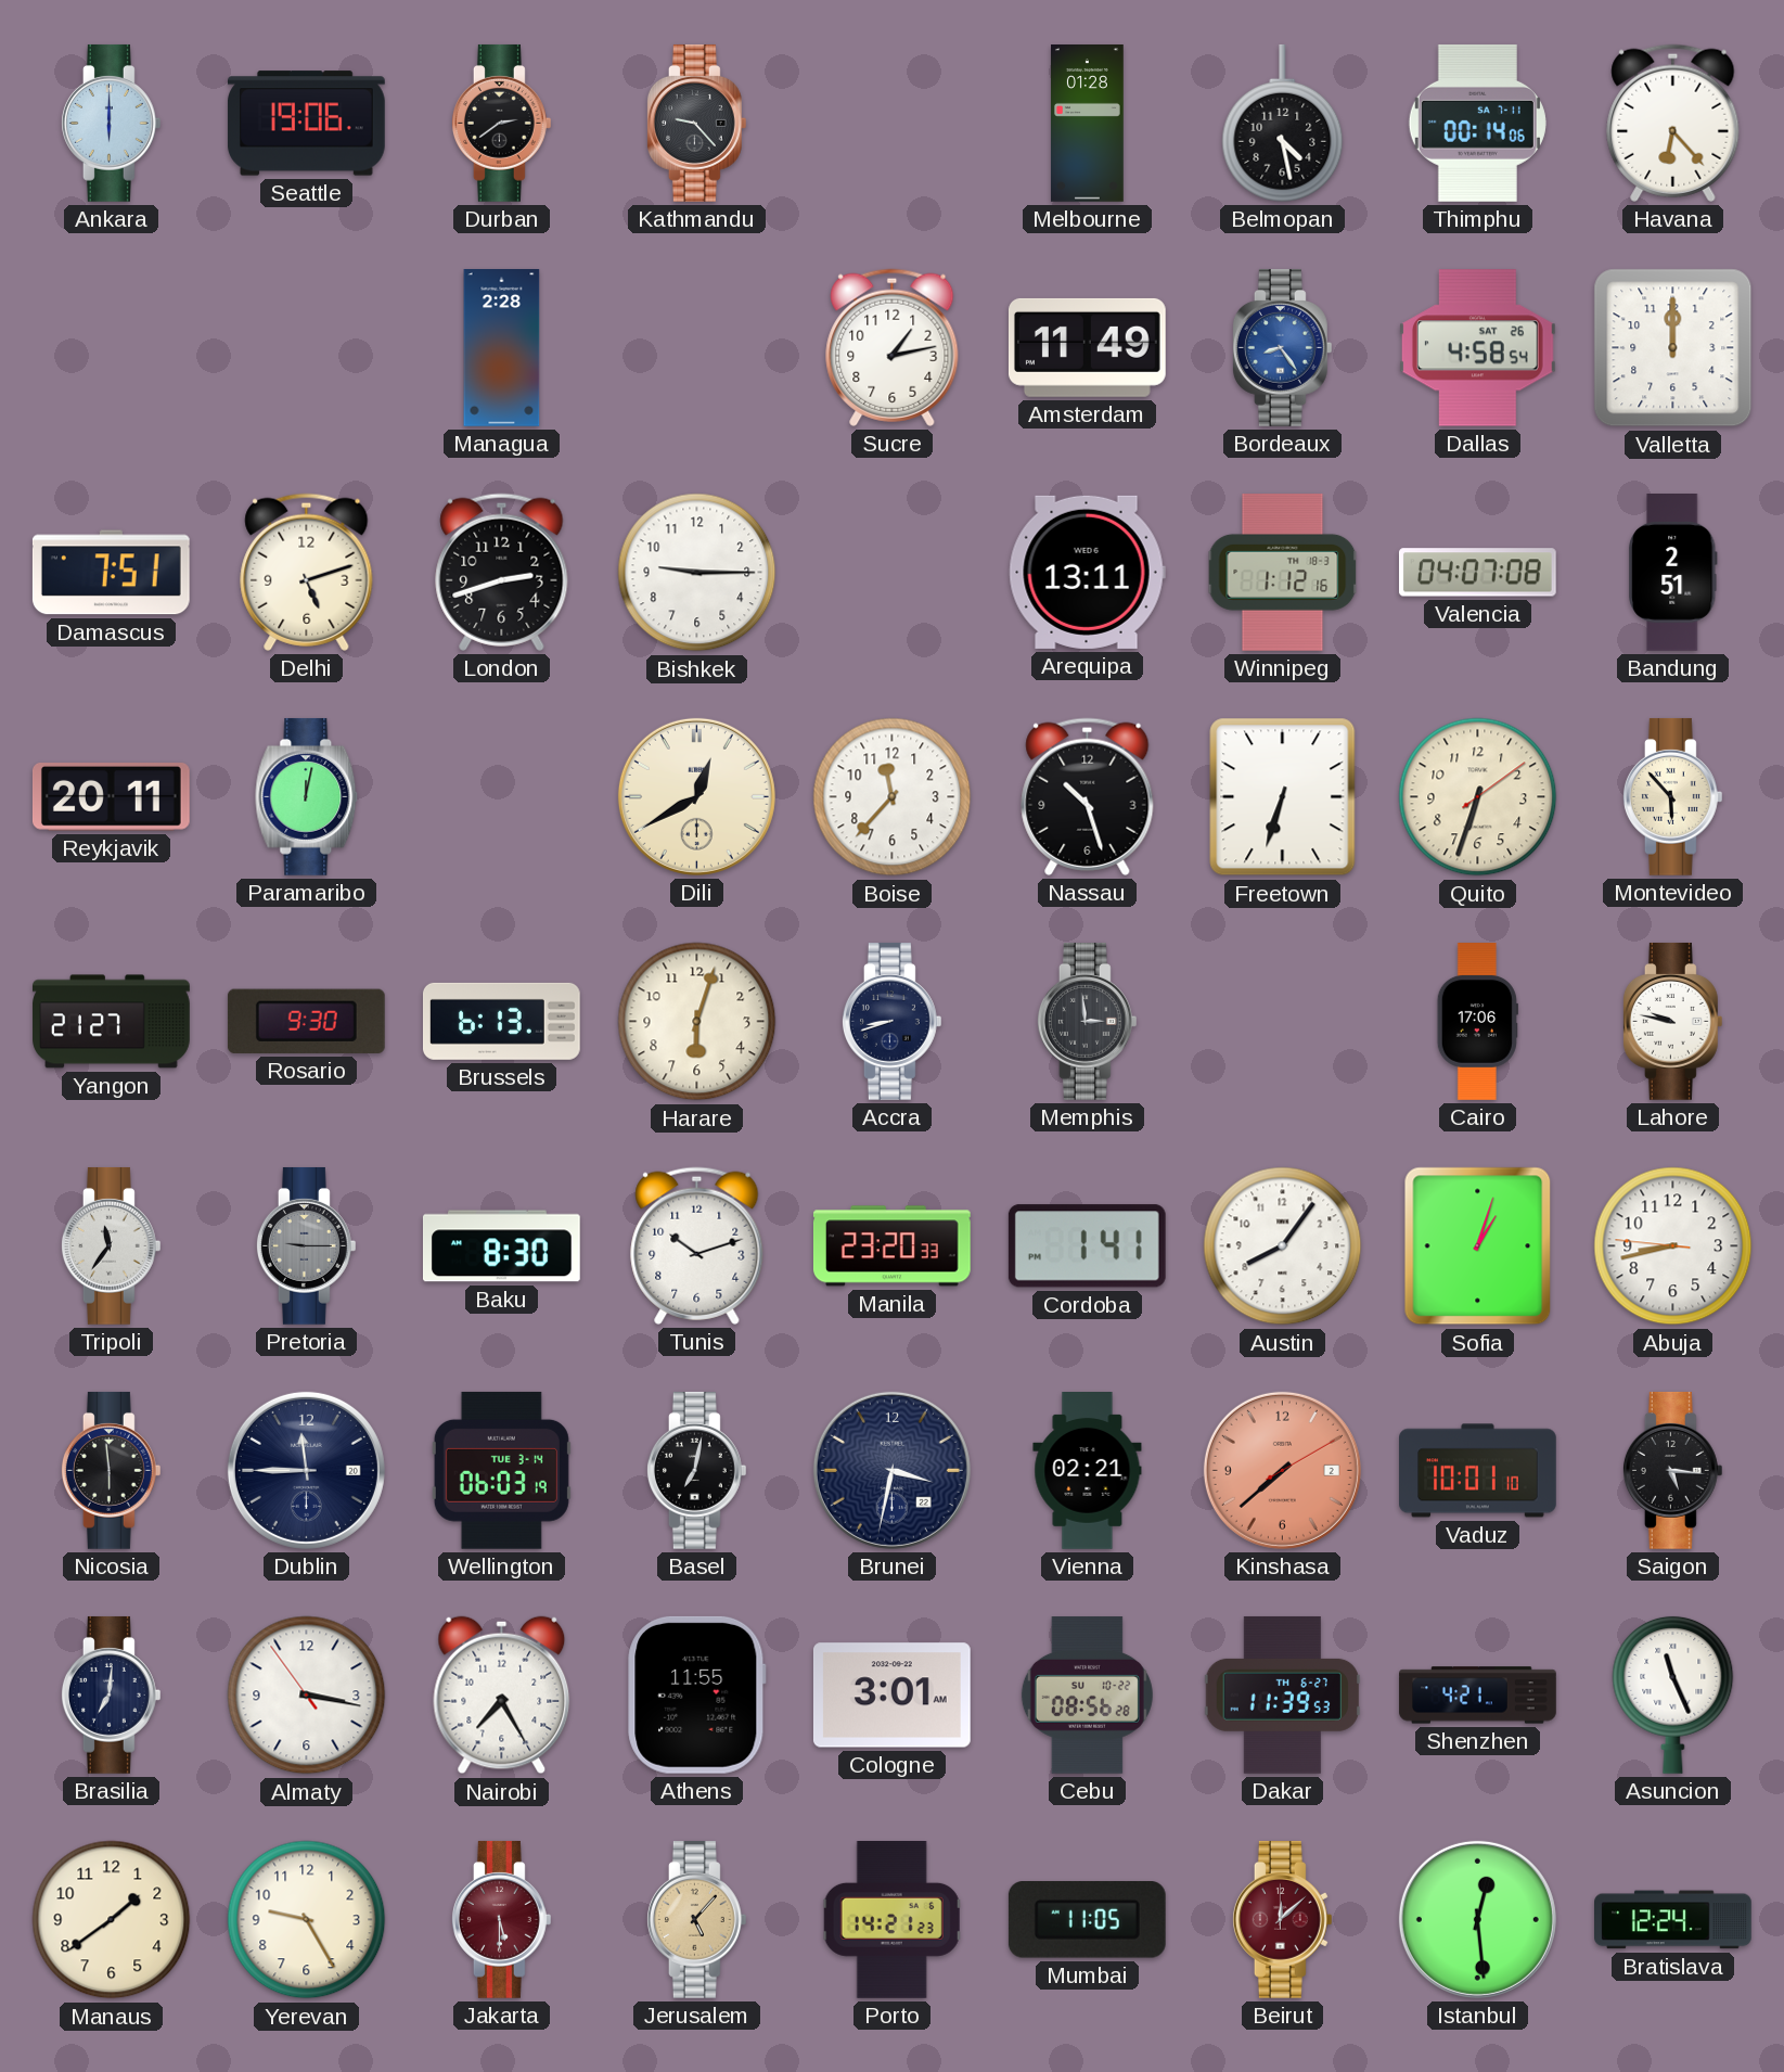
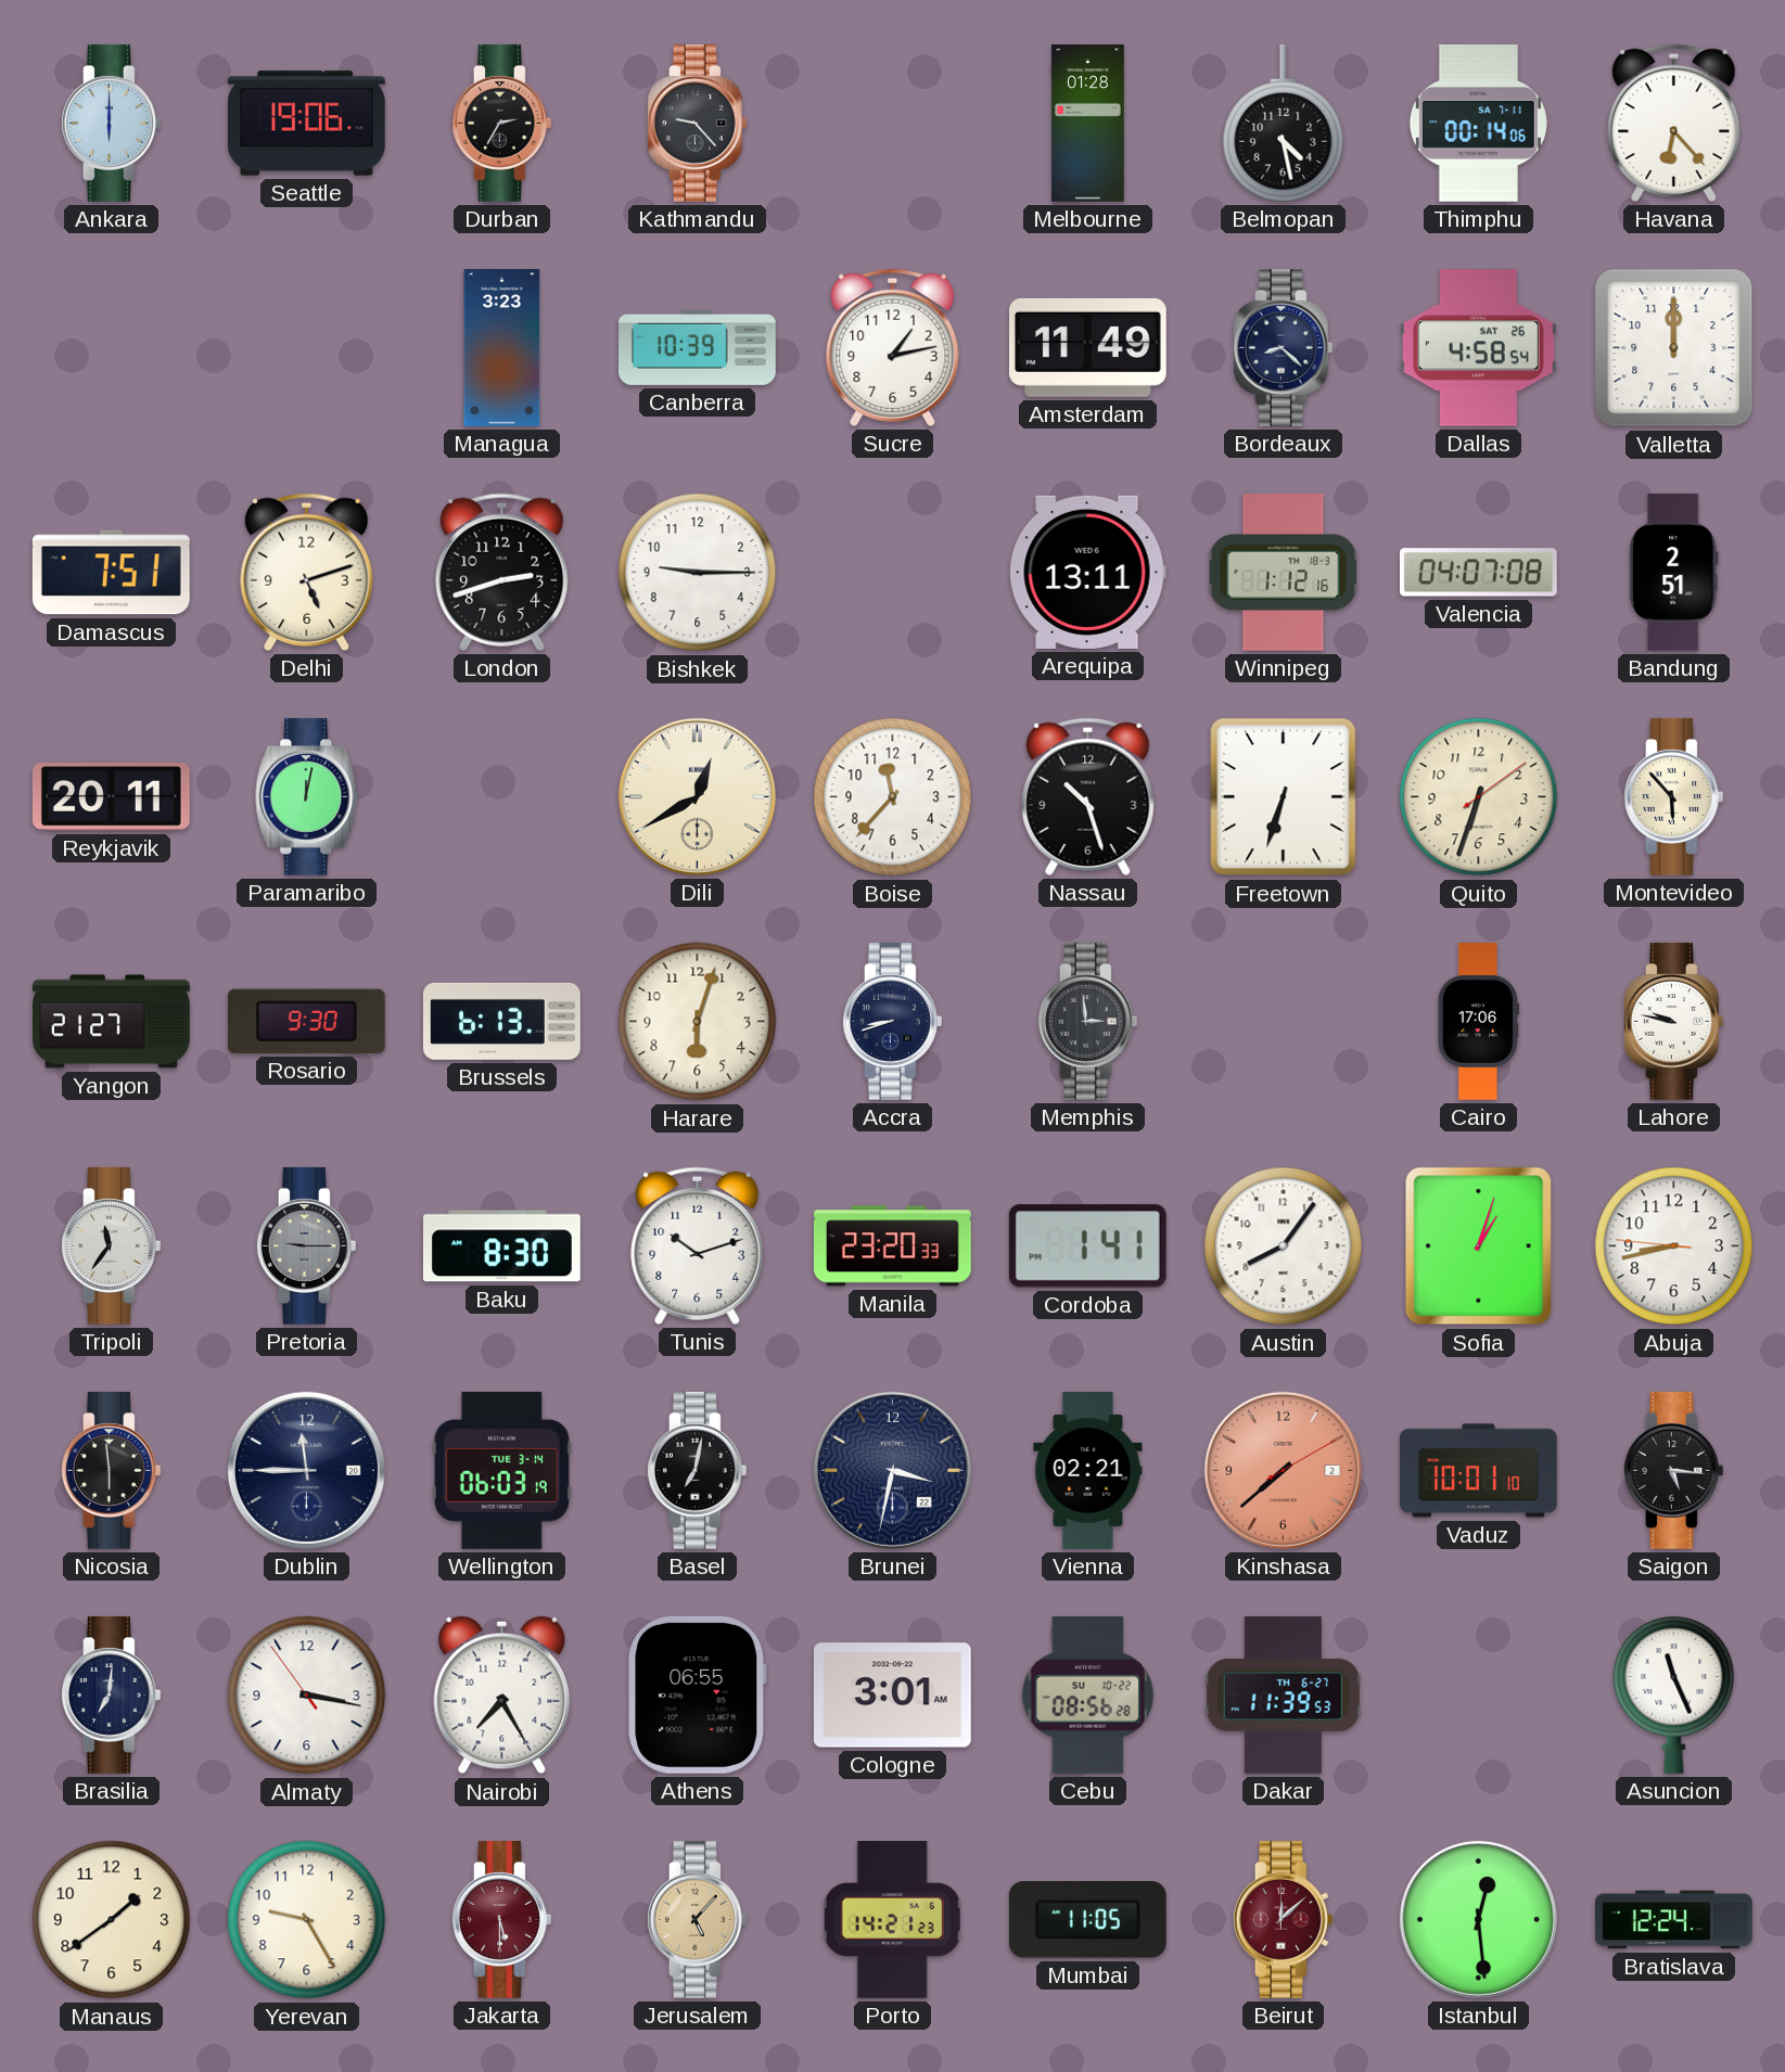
Durban: 2:39 -> 2:35 (501, 124)
Managua: 2:28 -> 3:23 (502, 348)
Canberra: none -> 10:39 (698, 347)
Bordeaux: 8:24 -> 8:22 (1283, 348)
Bordeaux dial: blue -> navy (1283, 348)
Athens: 11:55 -> 06:55 (698, 1694)
Shenzhen: 4:21 -> none (1478, 1696)
